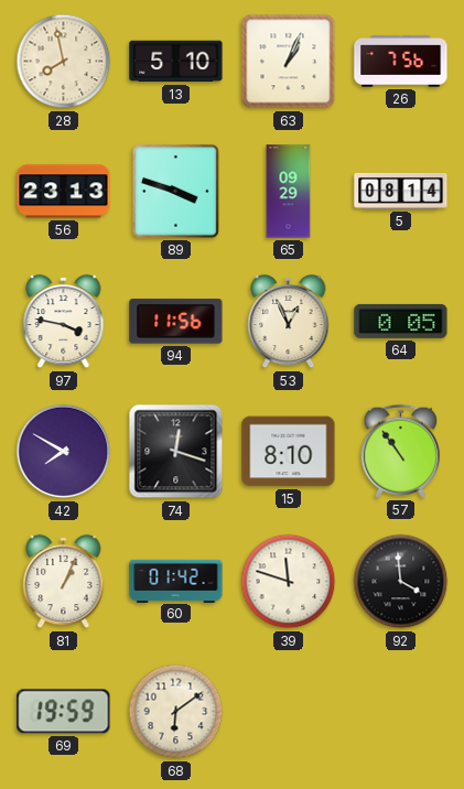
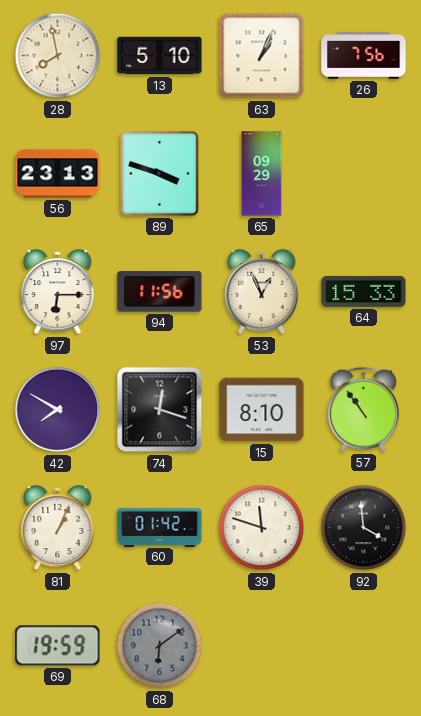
5: 08:14 -> none (401, 192)
97: 3:47 -> 6:15 (58, 292)
64: 0:05 -> 15:33 (364, 291)
68 dial: cream -> grey (160, 646)
